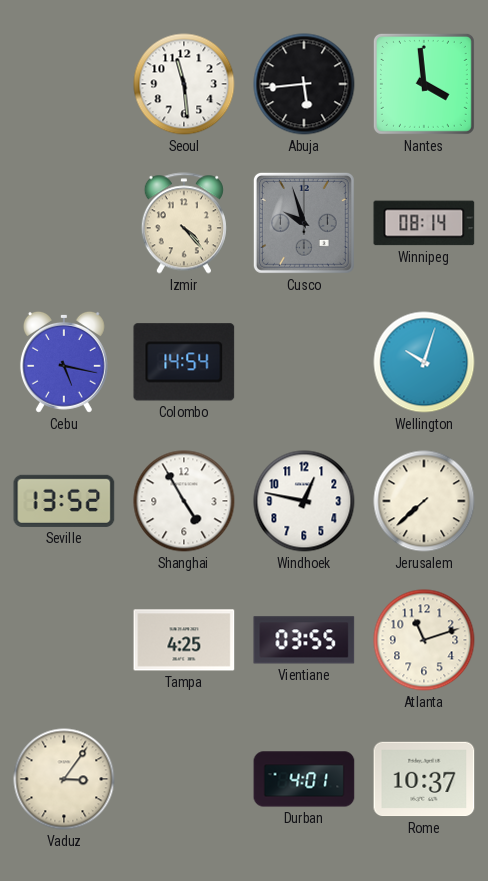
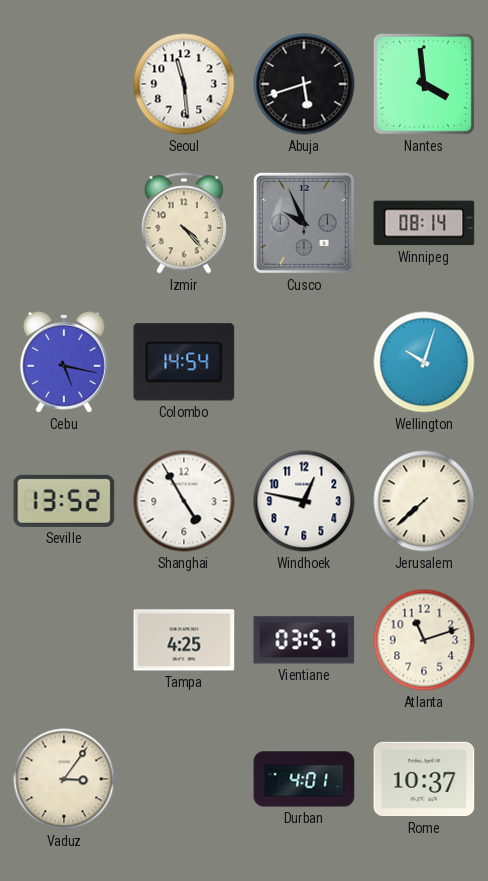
Abuja: 5:44 -> 5:42 (304, 84)
Cusco: 9:57 -> 9:56 (304, 223)
Vientiane: 03:55 -> 03:57 (304, 640)
